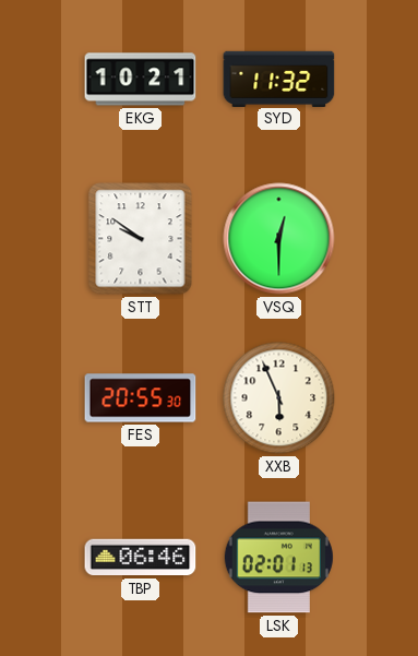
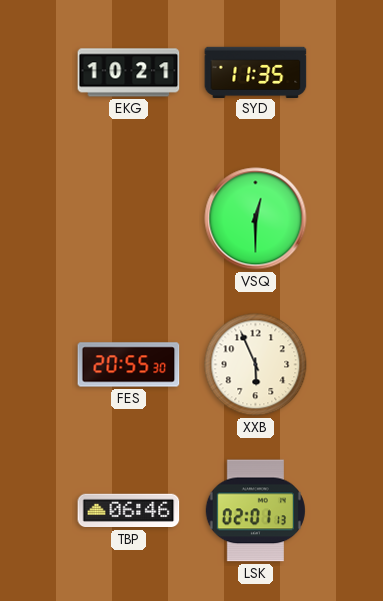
SYD: 11:32 -> 11:35 (256, 72)
STT: 9:51 -> none (141, 239)
